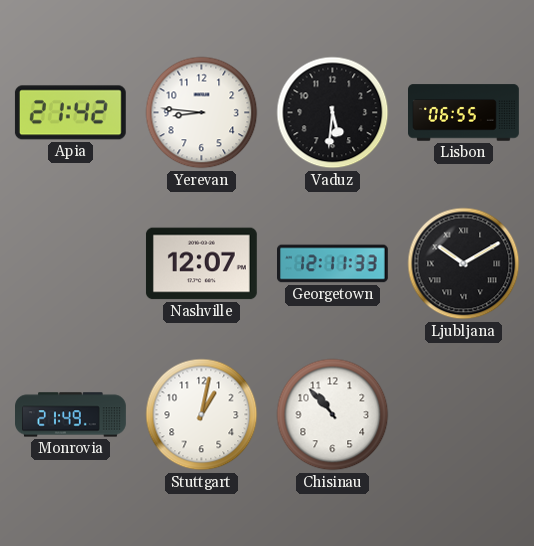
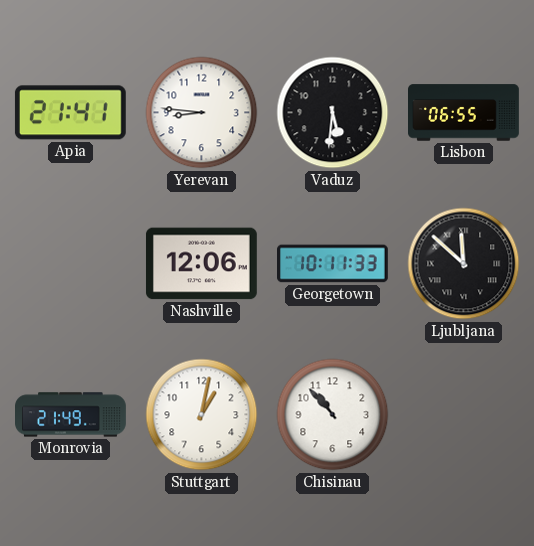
Apia: 21:42 -> 21:41 (70, 113)
Nashville: 12:07 -> 12:06 (201, 264)
Georgetown: 12:11 -> 10:11 (333, 264)
Ljubljana: 10:10 -> 11:52 (464, 264)
